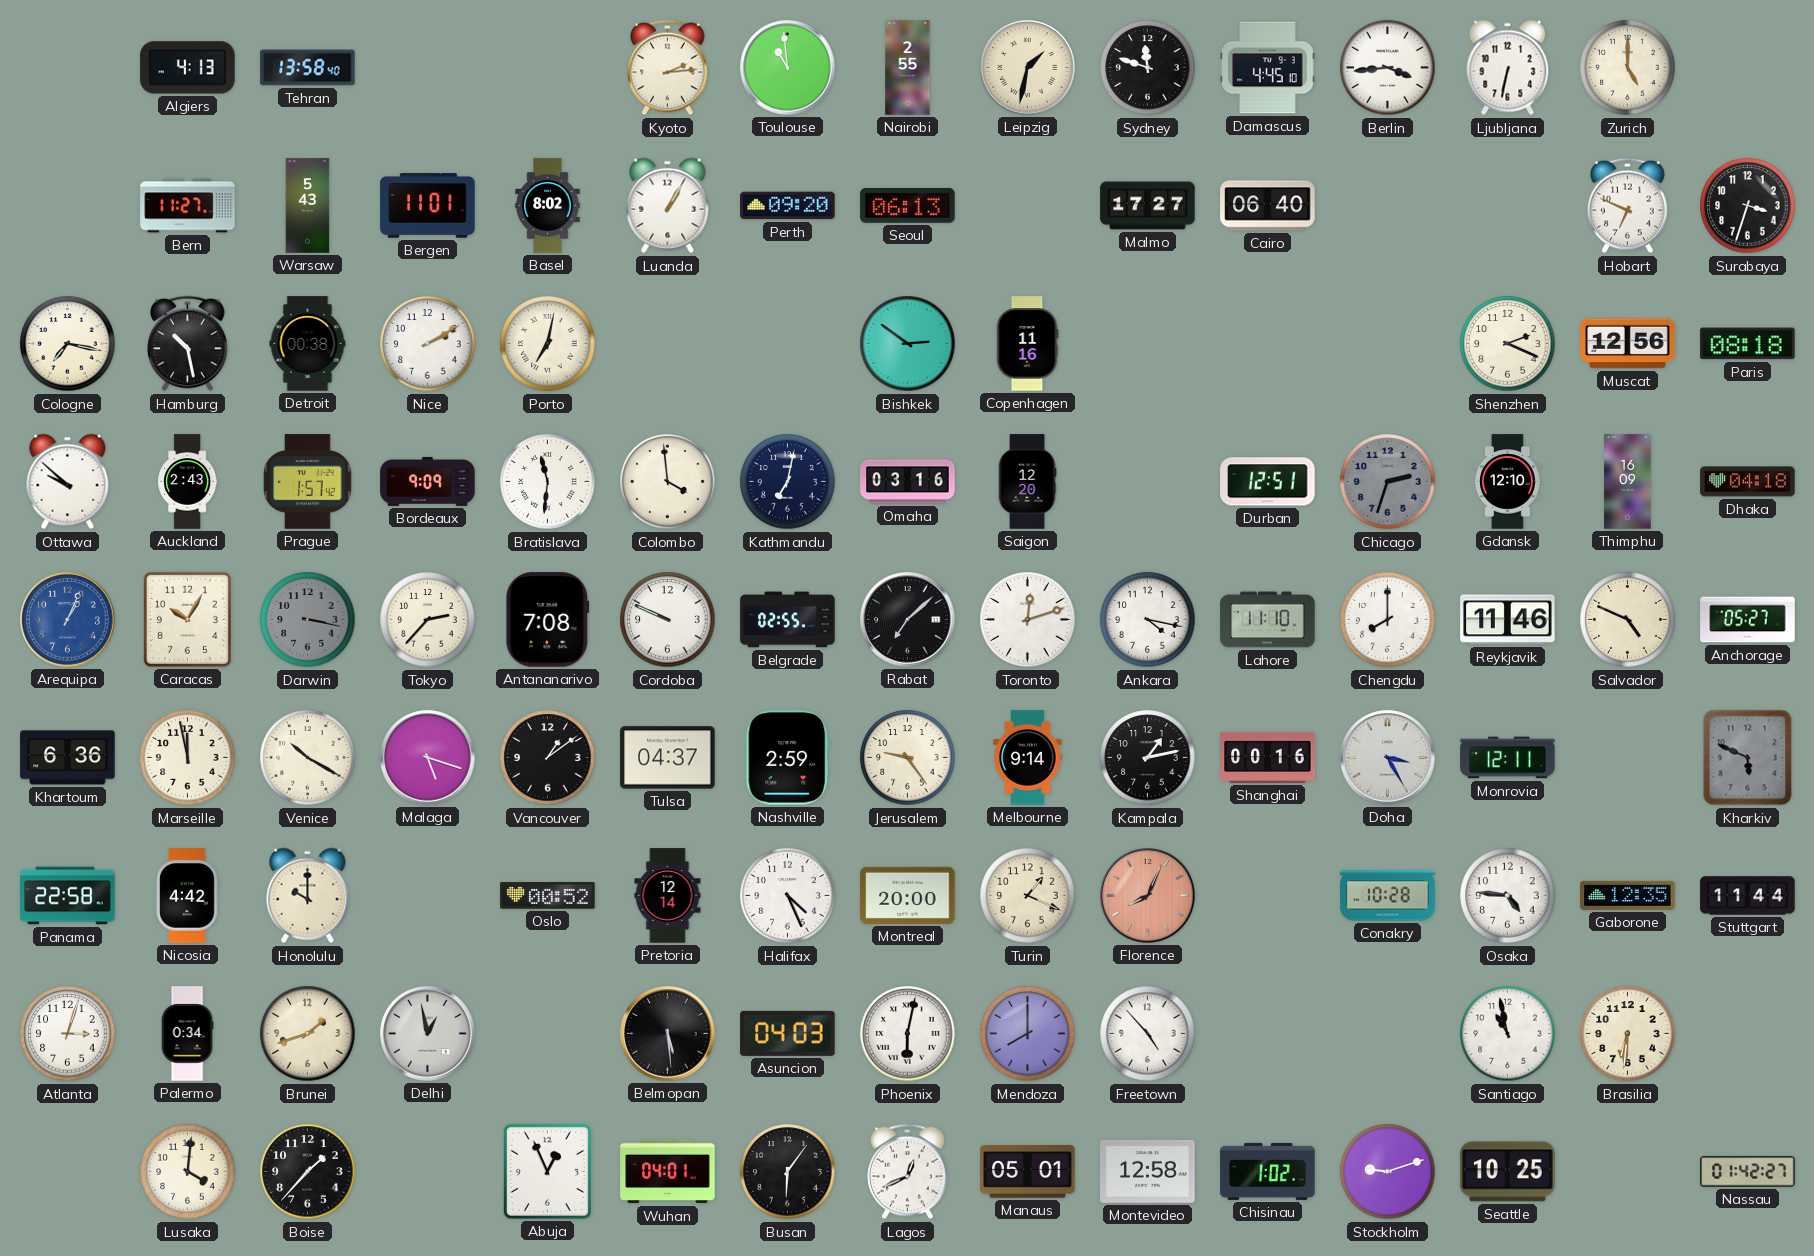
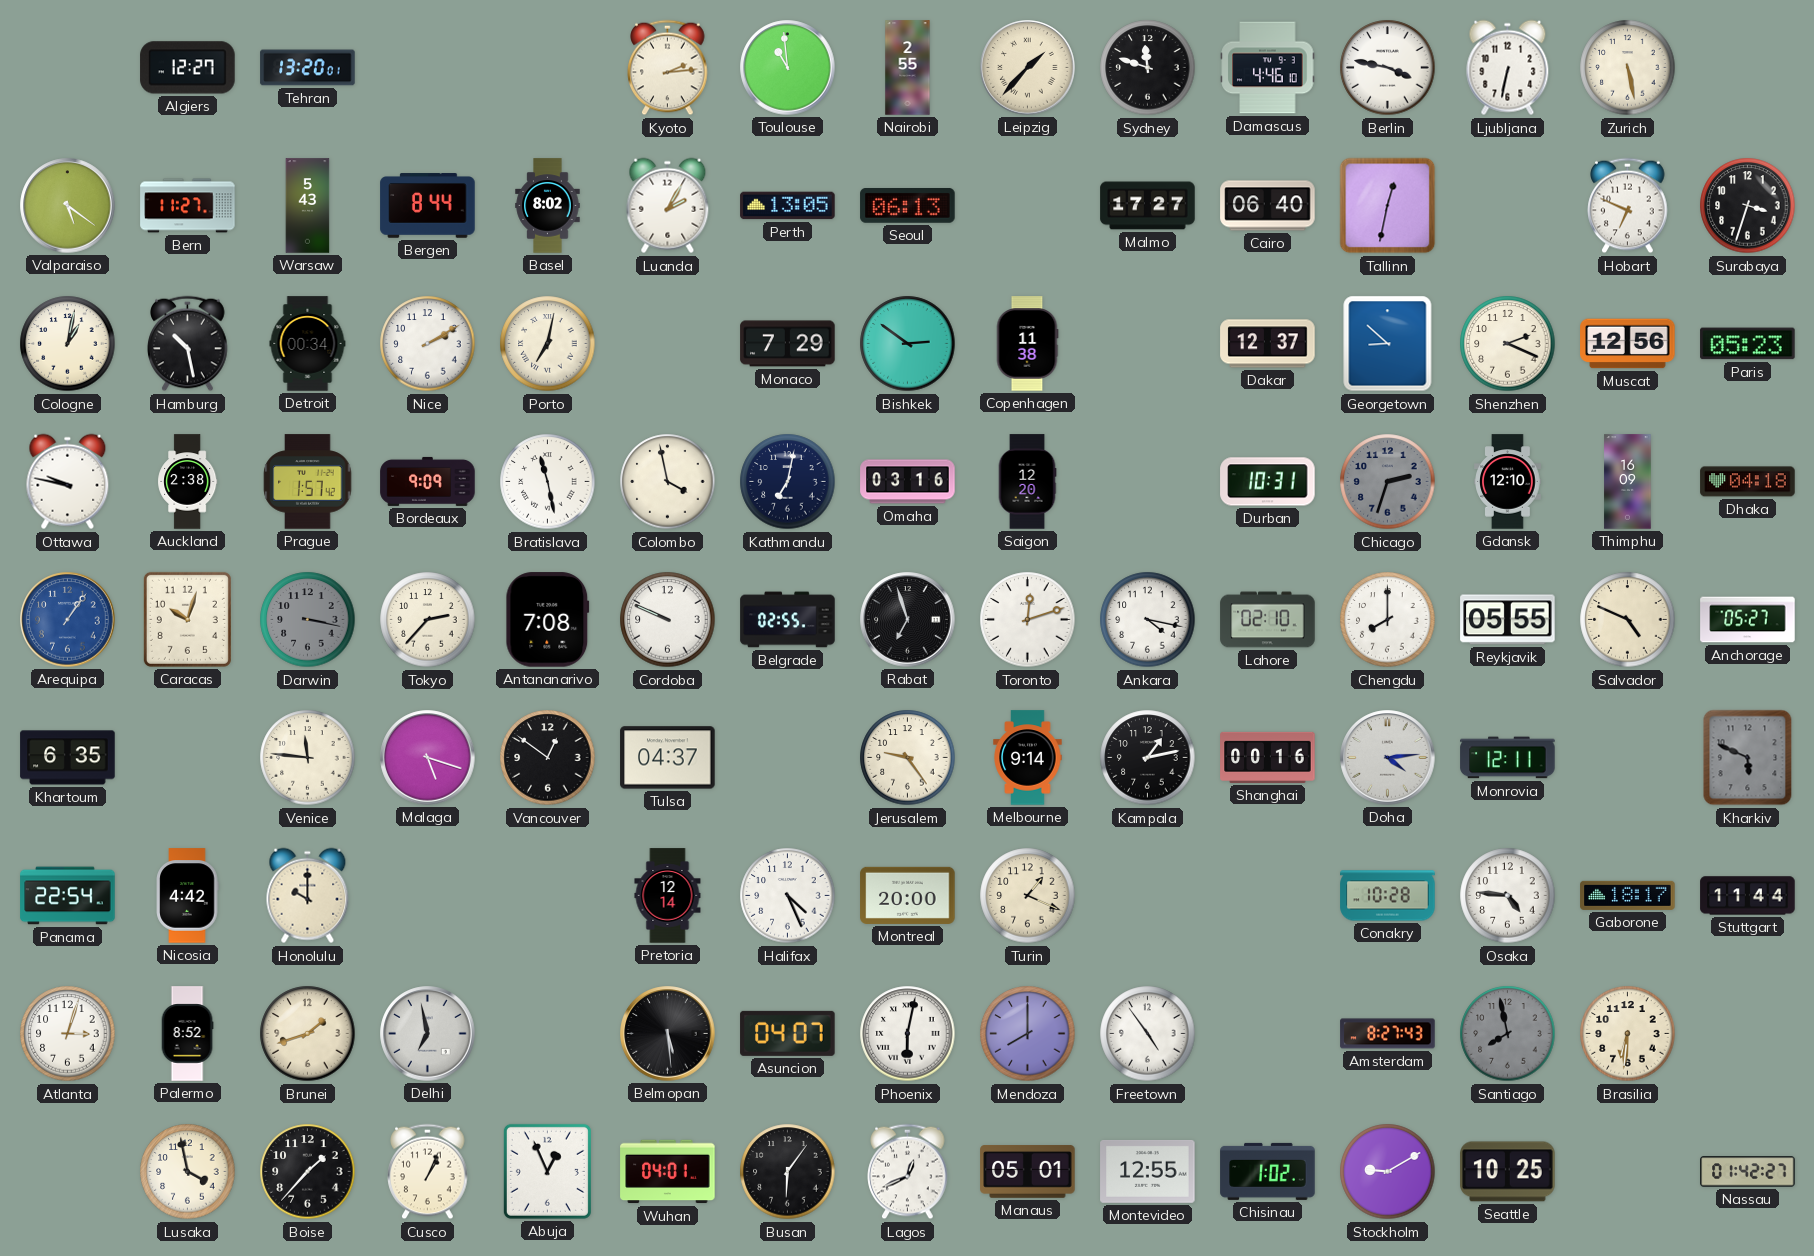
Algiers: 4:13 -> 12:27 (188, 68)
Tehran: 13:58 -> 13:20 (308, 68)
Leipzig: 1:32 -> 1:37 (1028, 68)
Damascus: 4:45 -> 4:46 (1268, 68)
Berlin: 3:44 -> 3:47 (1388, 68)
Zurich: 5:00 -> 5:28 (1628, 68)
Valparaiso: none -> 5:21 (68, 206)
Bergen: 11:01 -> 8:44 (428, 206)
Luanda: 1:05 -> 2:05 (668, 206)
Perth: 09:20 -> 13:05 (788, 206)
Tallinn: none -> 12:32 (1388, 206)
Cologne: 7:17 -> 1:02 (68, 344)
Detroit: 00:38 -> 00:34 (308, 344)
Monaco: none -> 7:29 (788, 344)
Copenhagen: 11:16 -> 11:38 (1027, 344)
Dakar: none -> 12:37 (1268, 344)
Georgetown: none -> 8:52 (1388, 344)
Paris: 08:18 -> 05:23 (1748, 344)
Ottawa: 9:52 -> 9:47 (68, 482)
Auckland: 2:43 -> 2:38 (188, 482)
Bratislava: 11:31 -> 11:28 (548, 482)
Colombo: 3:59 -> 3:58 (668, 482)
Durban: 12:51 -> 10:31 (1268, 482)
Arequipa: 1:04 -> 1:06 (68, 620)
Caracas: 10:05 -> 10:03 (187, 619)
Rabat: 7:08 -> 6:57 (908, 620)
Lahore: 11:10 -> 02:10 (1268, 620)
Reykjavik: 11:46 -> 05:55 (1508, 620)
Khartoum: 6:36 -> 6:35 (68, 758)
Marseille: 11:58 -> none (188, 758)
Venice: 10:20 -> 11:46 (308, 758)
Vancouver: 1:09 -> 12:51 (548, 758)
Nashville: 2:59 -> none (788, 758)
Doha: 3:25 -> 4:14 (1388, 758)
Panama: 22:58 -> 22:54 (68, 896)
Oslo: 00:52 -> none (548, 896)
Florence: 8:04 -> none (1148, 896)
Gaborone: 12:35 -> 18:17 (1628, 895)
Palermo: 0:34 -> 8:52 (187, 1034)
Delhi: 12:58 -> 6:58 (428, 1034)
Asuncion: 04:03 -> 04:07 (788, 1033)
Freetown: 4:53 -> 4:54 (1148, 1034)
Amsterdam: none -> 8:27 (1388, 1034)
Santiago: 10:58 -> 7:58 (1508, 1034)
Santiago dial: white -> grey (1508, 1034)
Lusaka: 4:01 -> 3:58 (188, 1172)
Cusco: none -> 1:04 (428, 1172)
Montevideo: 12:58 -> 12:55 (1148, 1171)
Stockholm: 9:12 -> 9:10 (1388, 1172)
